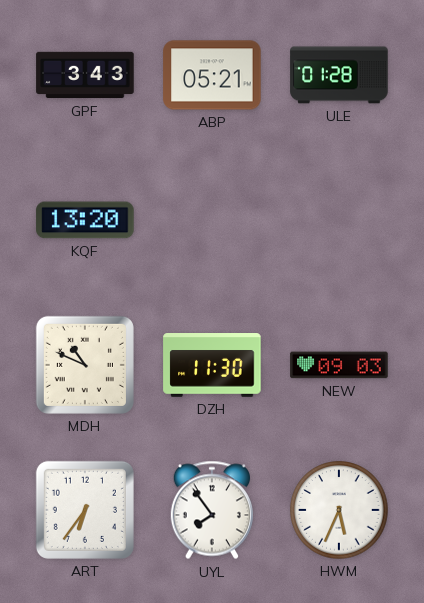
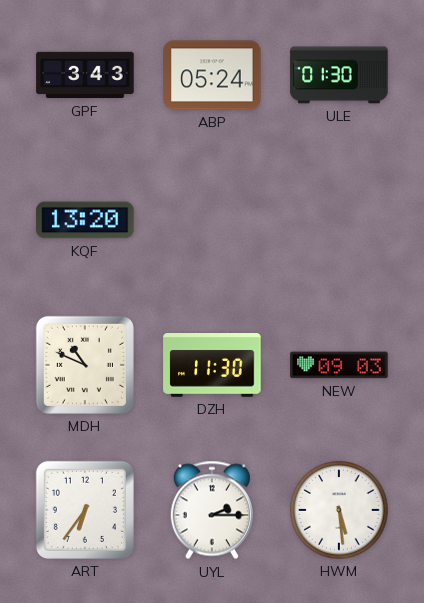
ABP: 05:21 -> 05:24 (212, 75)
ULE: 01:28 -> 01:30 (339, 75)
UYL: 7:54 -> 2:15 (212, 510)
HWM: 5:34 -> 5:29 (339, 510)
